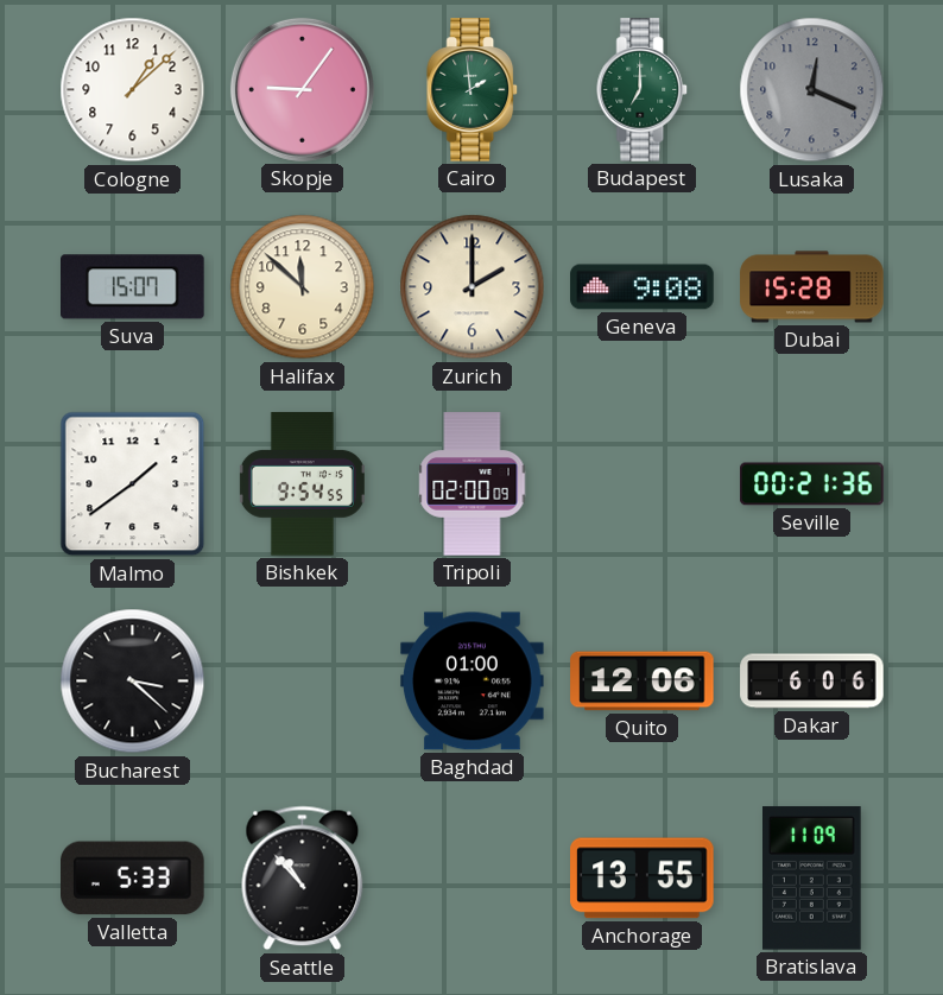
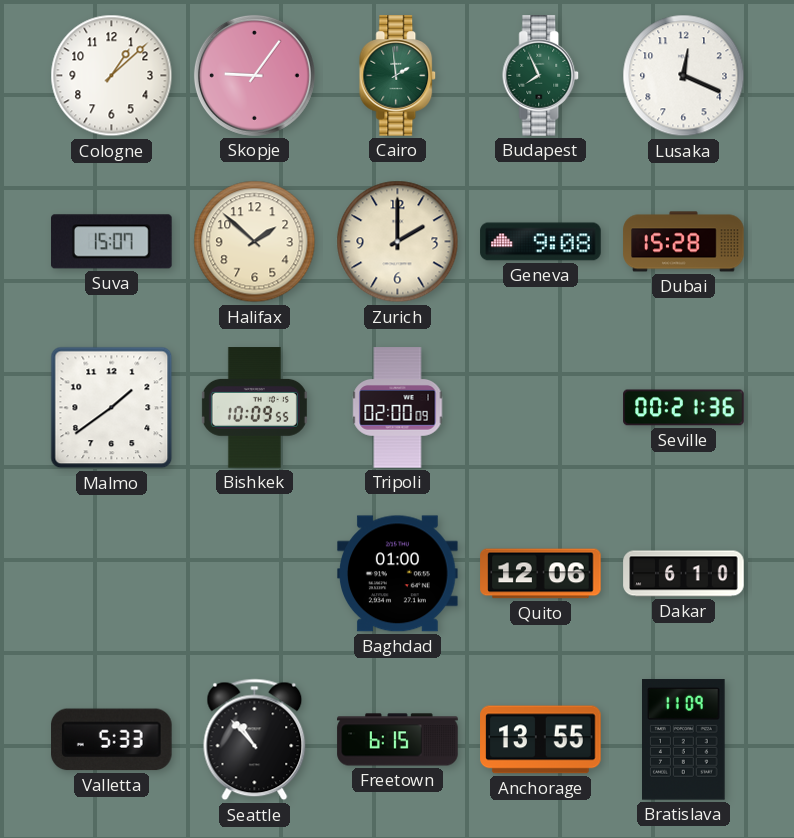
Budapest: 7:00 -> 7:56 (541, 76)
Lusaka dial: grey -> white (684, 76)
Halifax: 11:52 -> 1:52 (255, 242)
Bishkek: 9:54 -> 10:09 (254, 408)
Bucharest: 3:22 -> none (133, 682)
Dakar: 6:06 -> 6:10 (684, 574)
Freetown: none -> 6:15 (398, 740)
